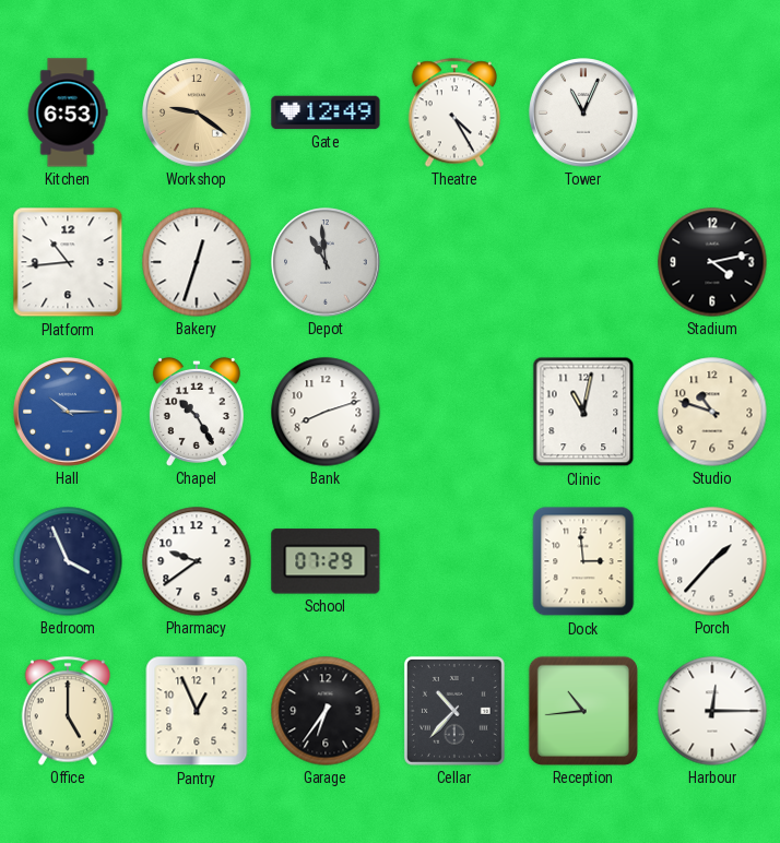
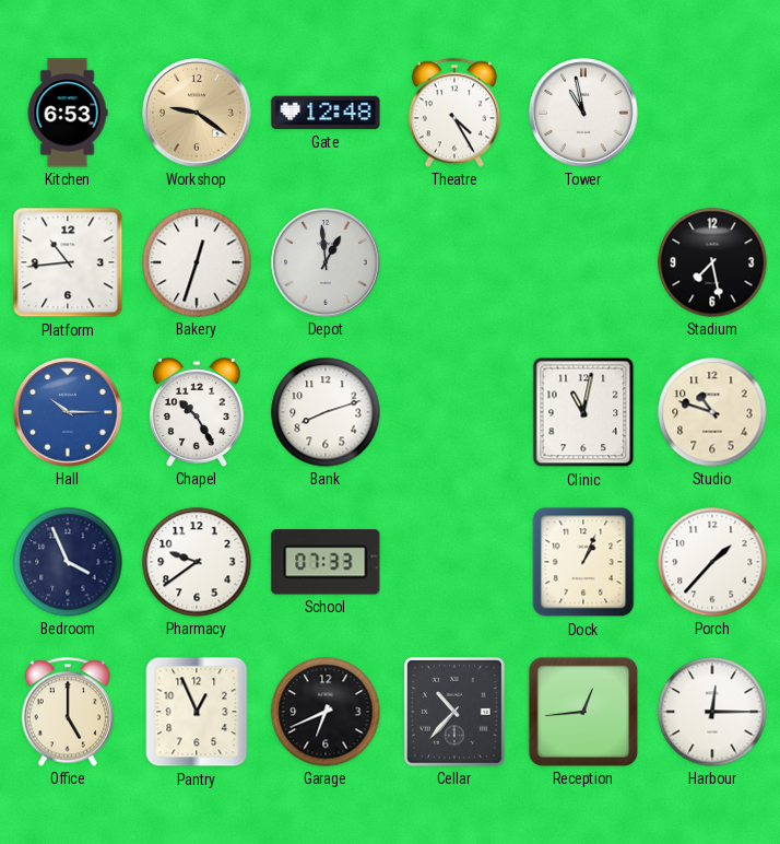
Gate: 12:49 -> 12:48 (326, 113)
Tower: 11:04 -> 10:58 (583, 113)
Depot: 10:59 -> 12:59 (326, 262)
Stadium: 4:13 -> 7:28 (712, 262)
School: 07:29 -> 07:33 (326, 562)
Dock: 2:59 -> 1:04 (583, 562)
Garage: 6:36 -> 6:41 (326, 712)
Reception: 10:44 -> 12:44 (583, 712)
